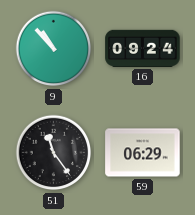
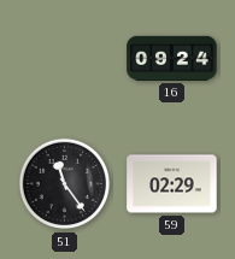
9: 10:53 -> none (54, 49)
59: 06:29 -> 02:29 (172, 184)
